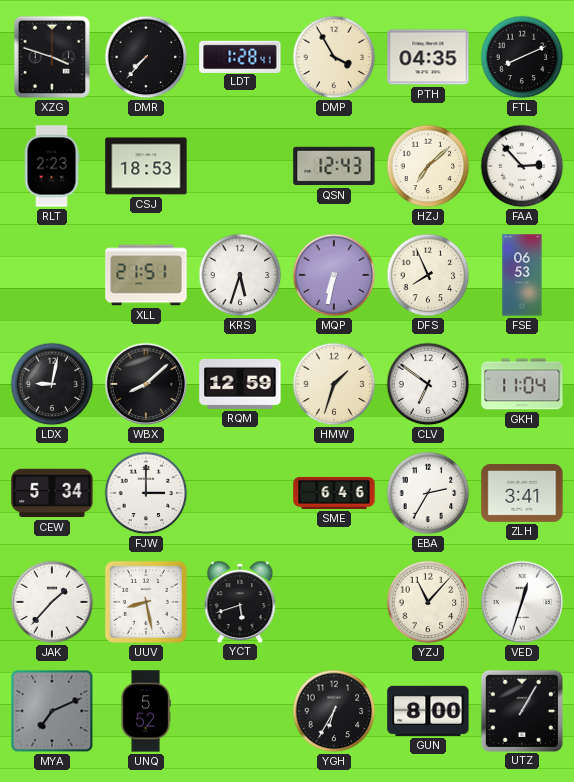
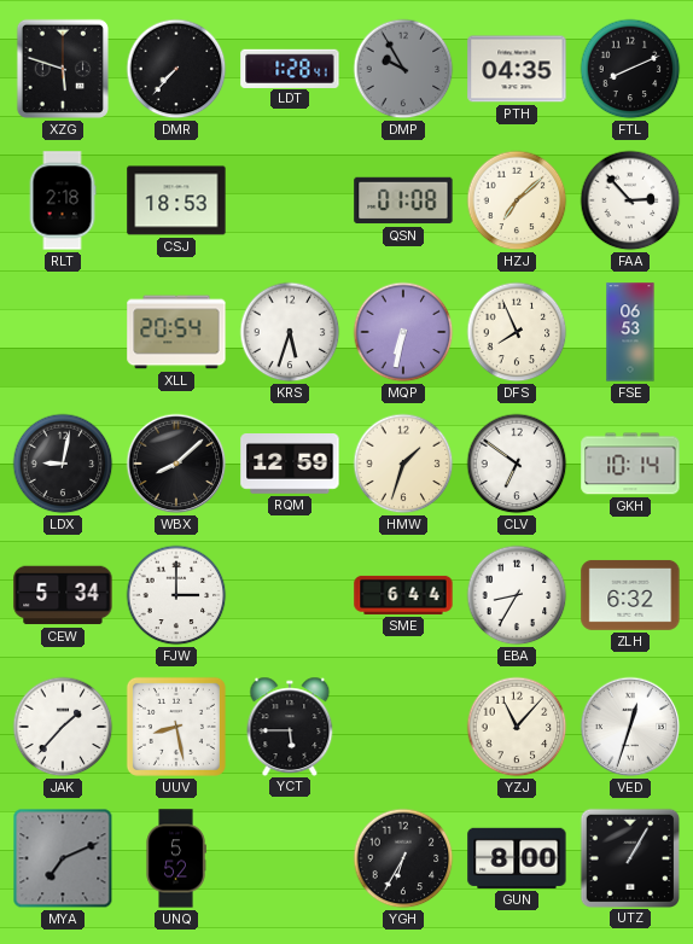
XZG: 3:48 -> 5:48 (63, 69)
DMP: 3:55 -> 9:55 (403, 69)
DMP dial: cream -> grey (403, 69)
RLT: 2:23 -> 2:18 (63, 200)
QSN: 12:43 -> 01:08 (403, 200)
XLL: 21:51 -> 20:54 (176, 332)
GKH: 11:04 -> 10:14 (630, 464)
SME: 6:46 -> 6:44 (403, 595)
EBA: 2:35 -> 8:35 (517, 595)
ZLH: 3:41 -> 6:32 (630, 595)
YCT: 5:42 -> 5:45 (290, 726)
